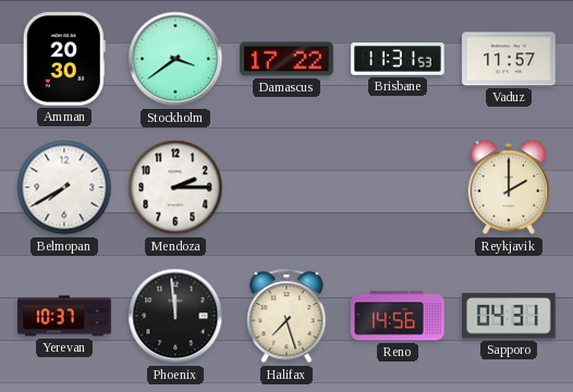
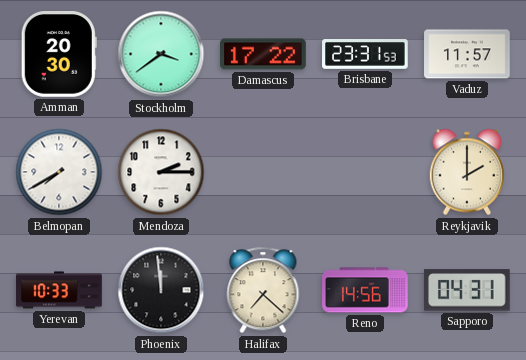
Brisbane: 11:31 -> 23:31 (365, 55)
Yerevan: 10:37 -> 10:33 (59, 290)
Halifax: 7:27 -> 7:22 (263, 290)
